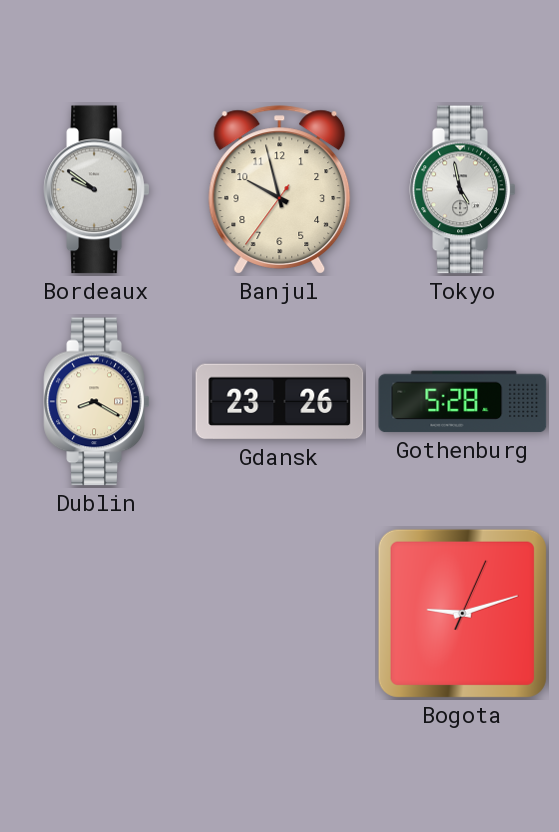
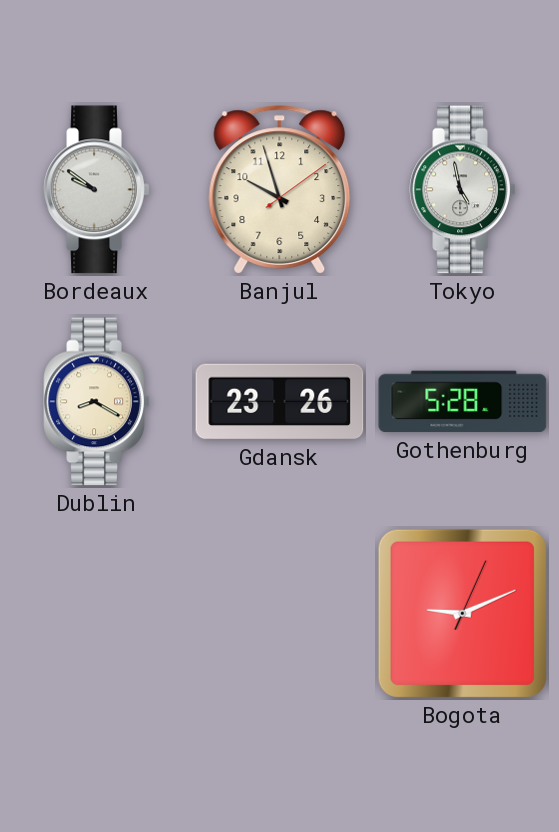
Banjul: 9:57:36 -> 9:57:09 (280, 190)
Bogota: 9:12 -> 9:11 (462, 613)
